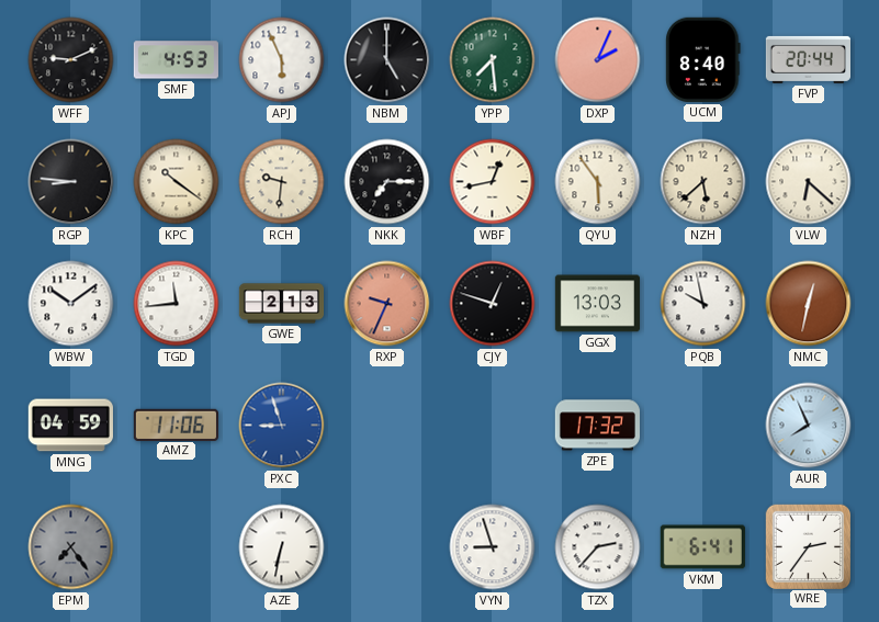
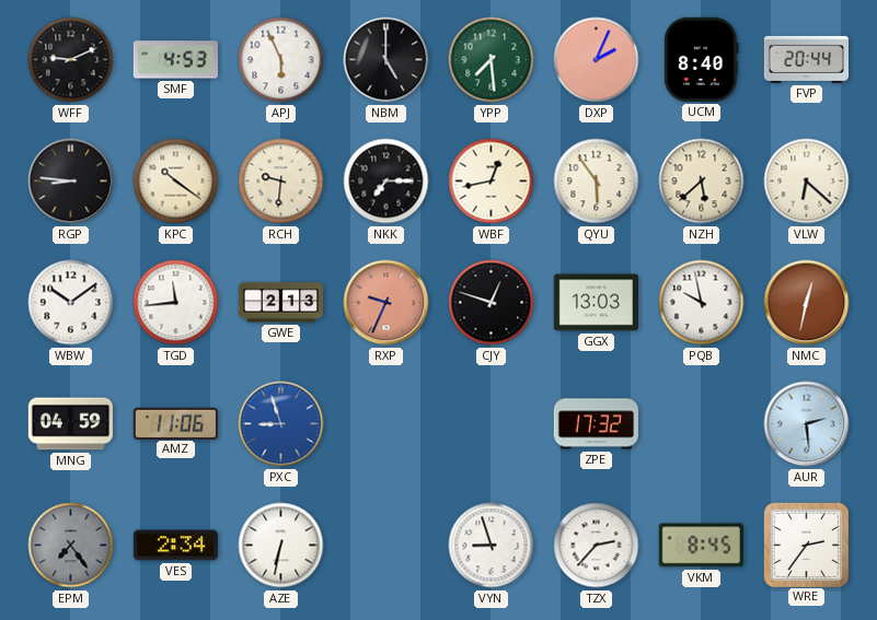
AUR: 7:56 -> 2:29 (807, 424)
VES: none -> 2:34 (175, 546)
VKM: 6:41 -> 8:45 (701, 546)
